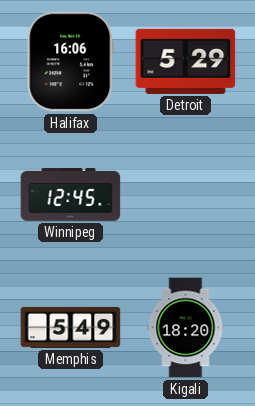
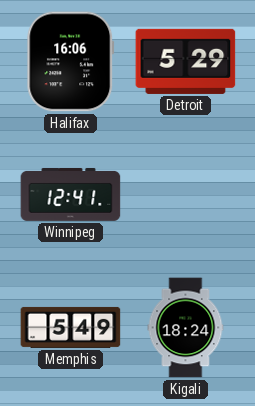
Winnipeg: 12:45 -> 12:41 (71, 194)
Kigali: 18:20 -> 18:24 (186, 328)
